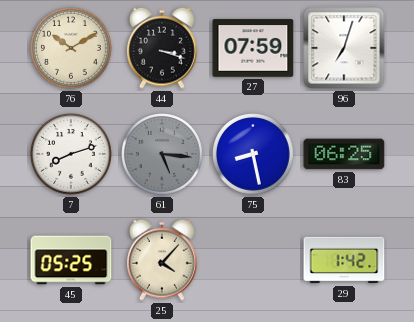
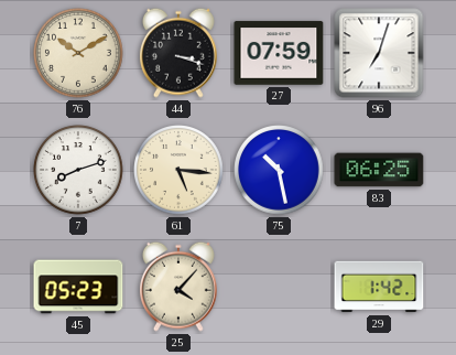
61 dial: grey -> cream (180, 171)
75: 8:28 -> 10:28 (280, 171)
45: 05:25 -> 05:23 (78, 287)
